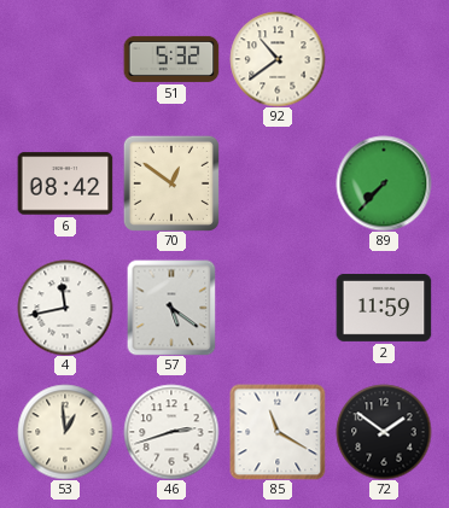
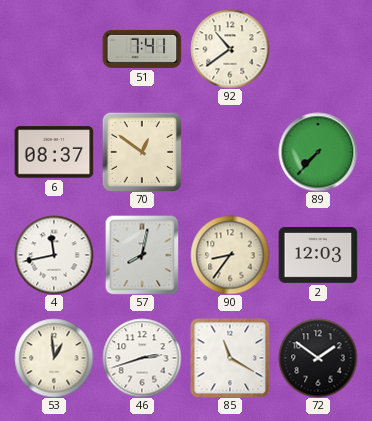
51: 5:32 -> 7:41 (142, 49)
6: 08:42 -> 08:37 (54, 152)
57: 5:21 -> 8:02 (142, 255)
90: none -> 8:36 (230, 255)
2: 11:59 -> 12:03 (318, 255)
